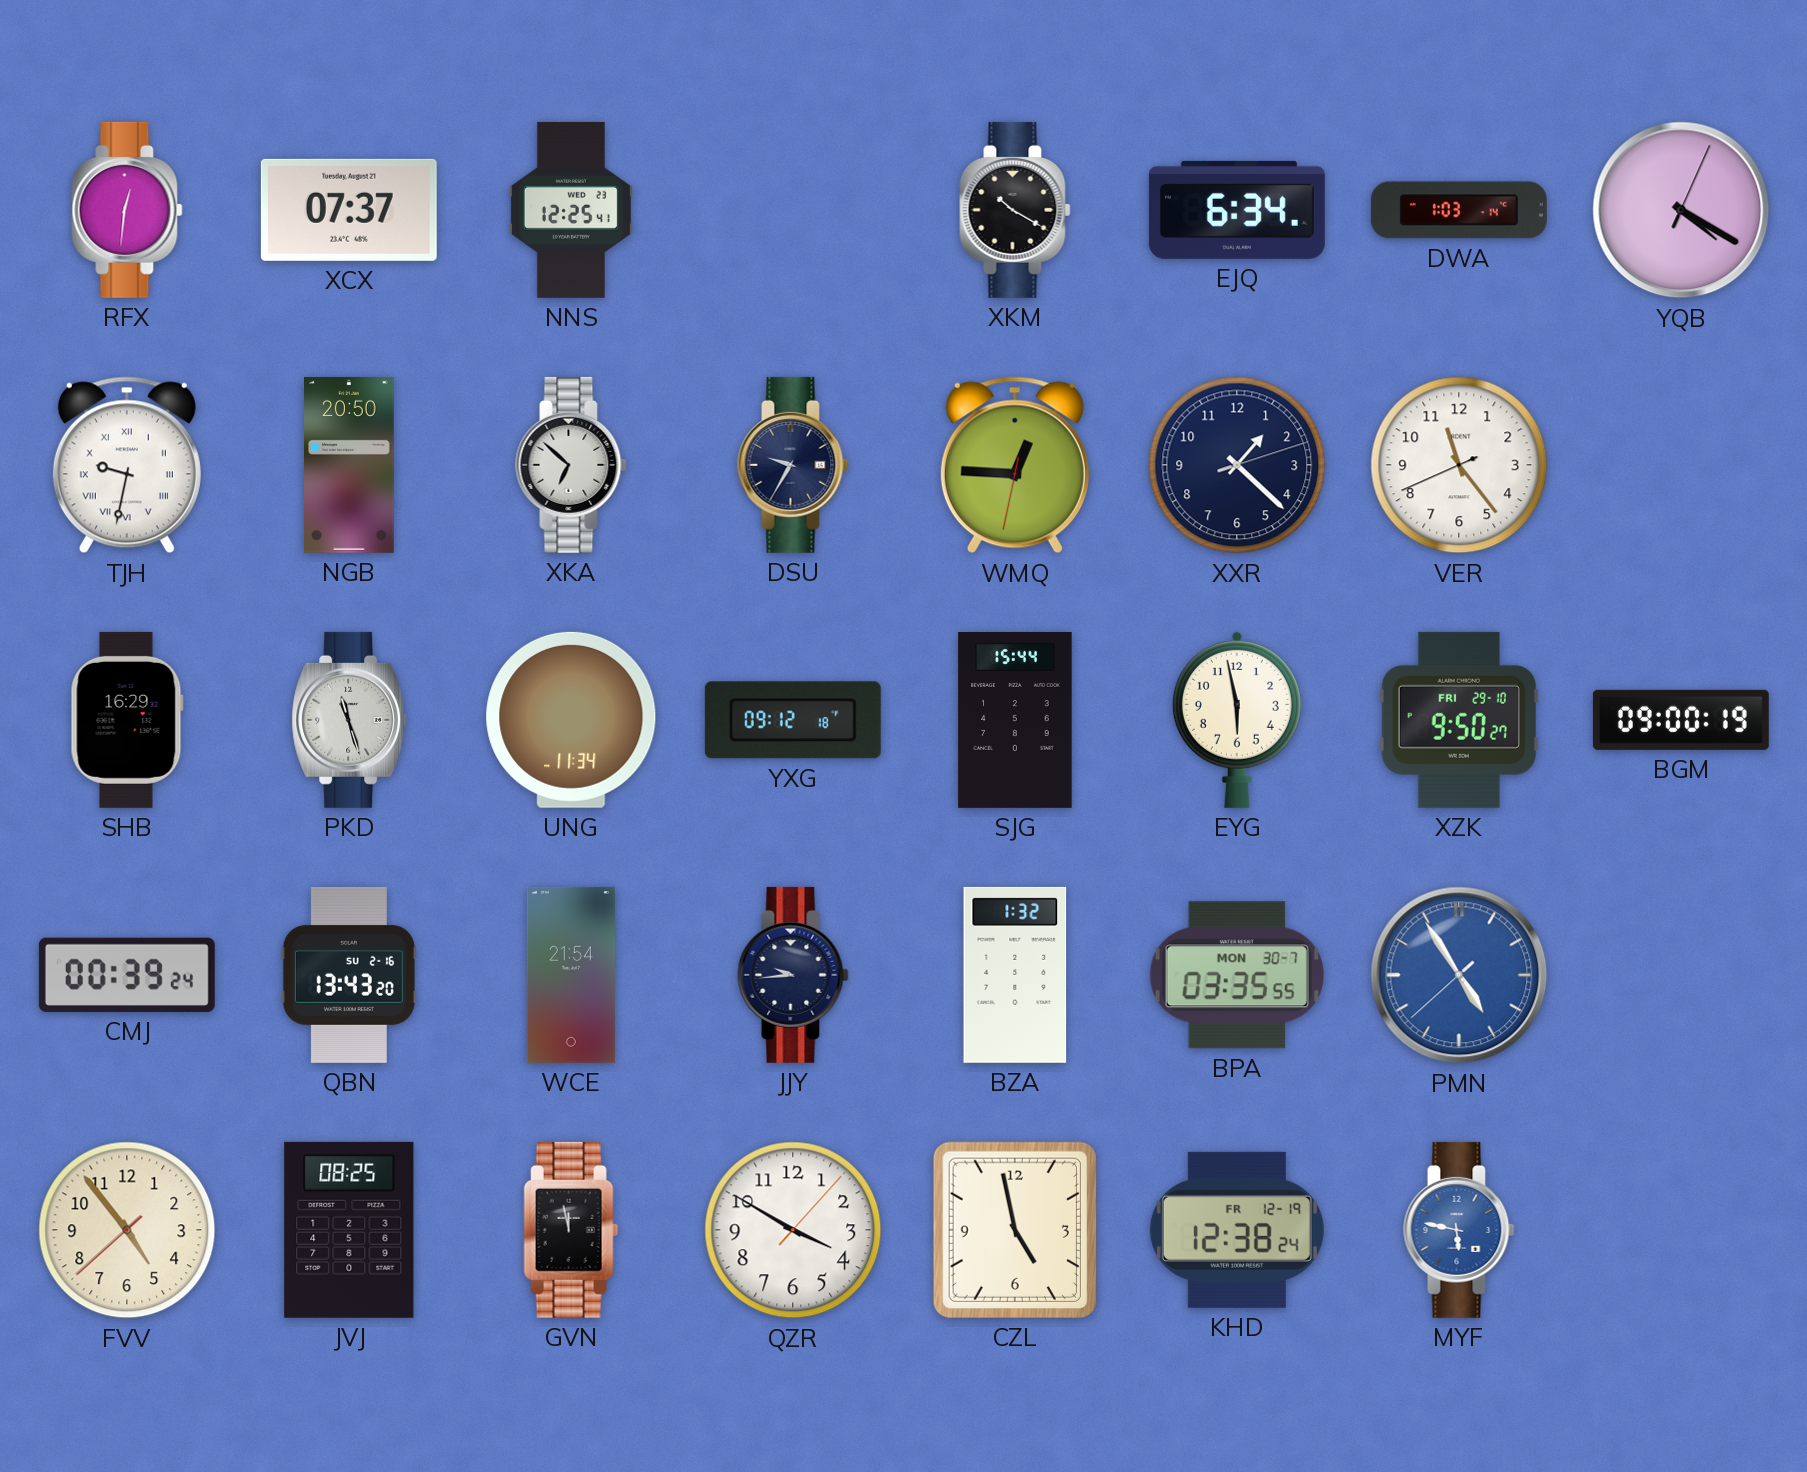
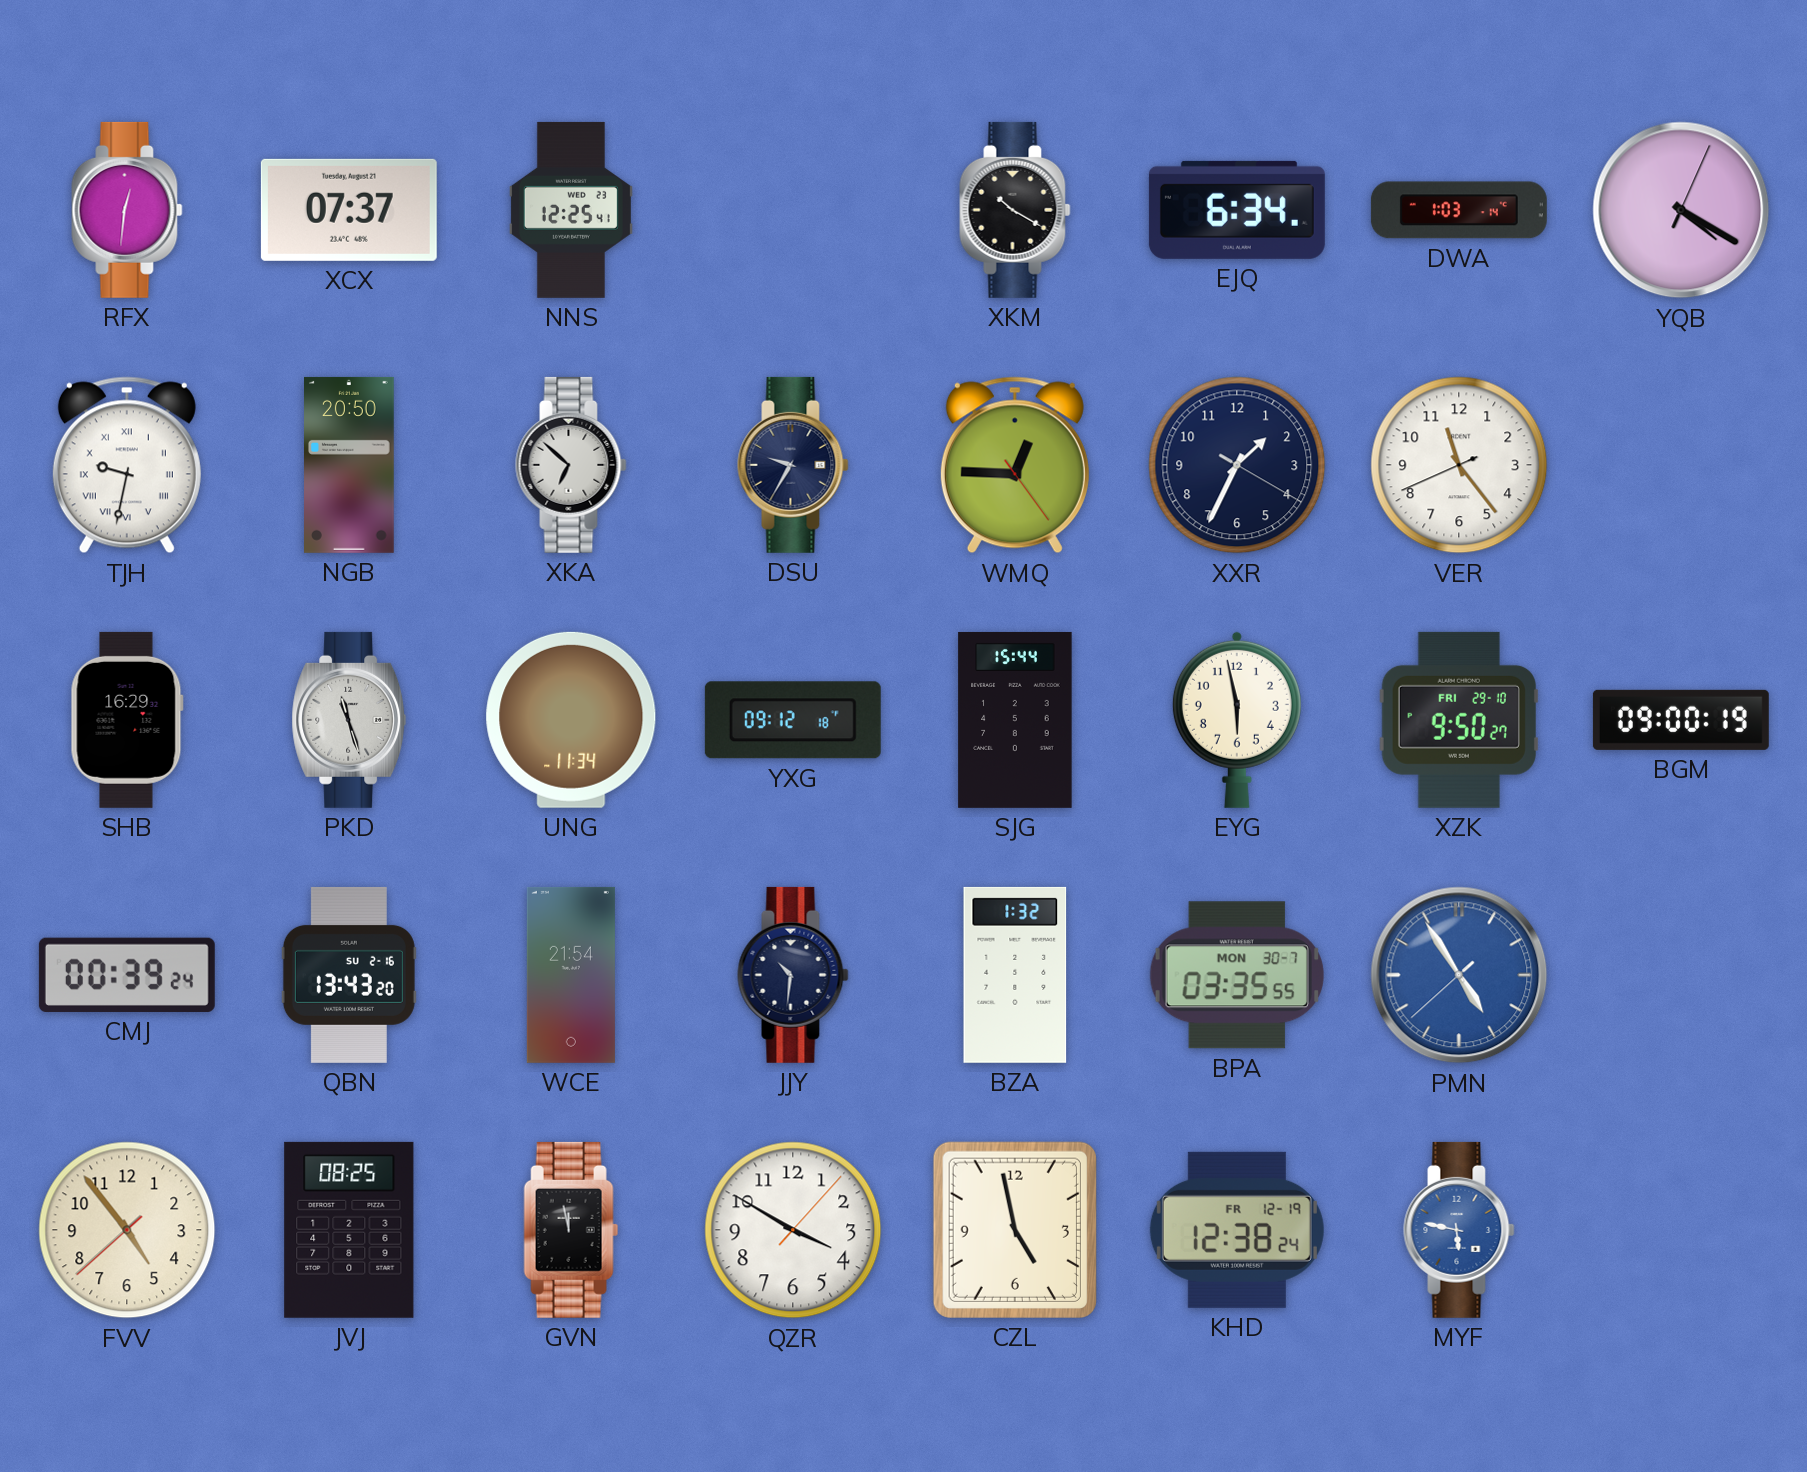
WMQ: 12:45:32 -> 12:45:24 (1015, 465)
XXR: 1:22 -> 1:34 (1237, 465)
JJY: 9:44 -> 10:31 (793, 975)
